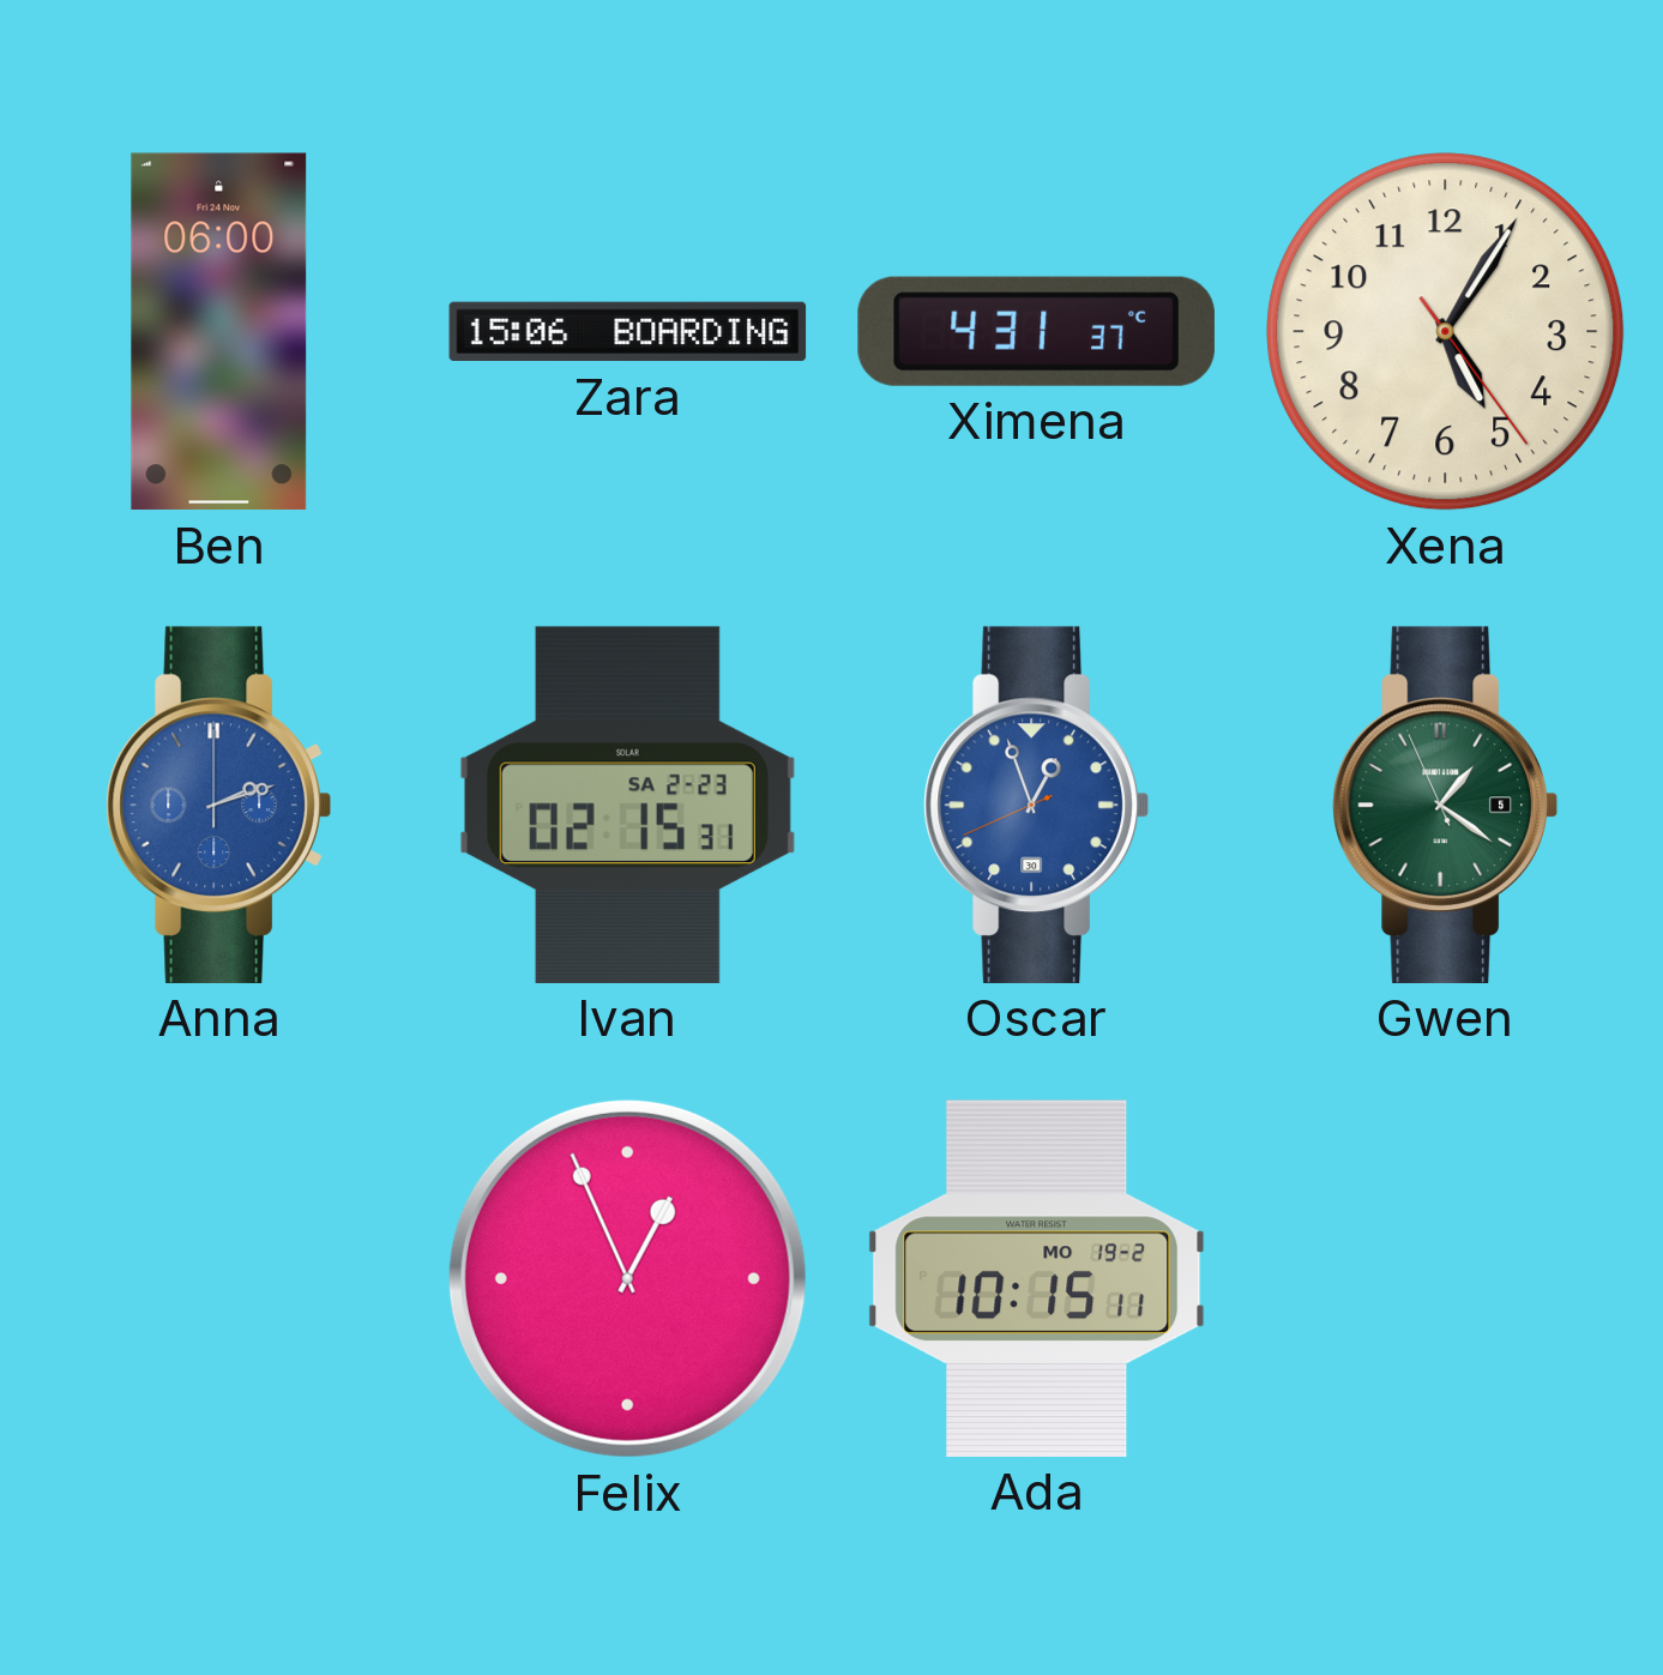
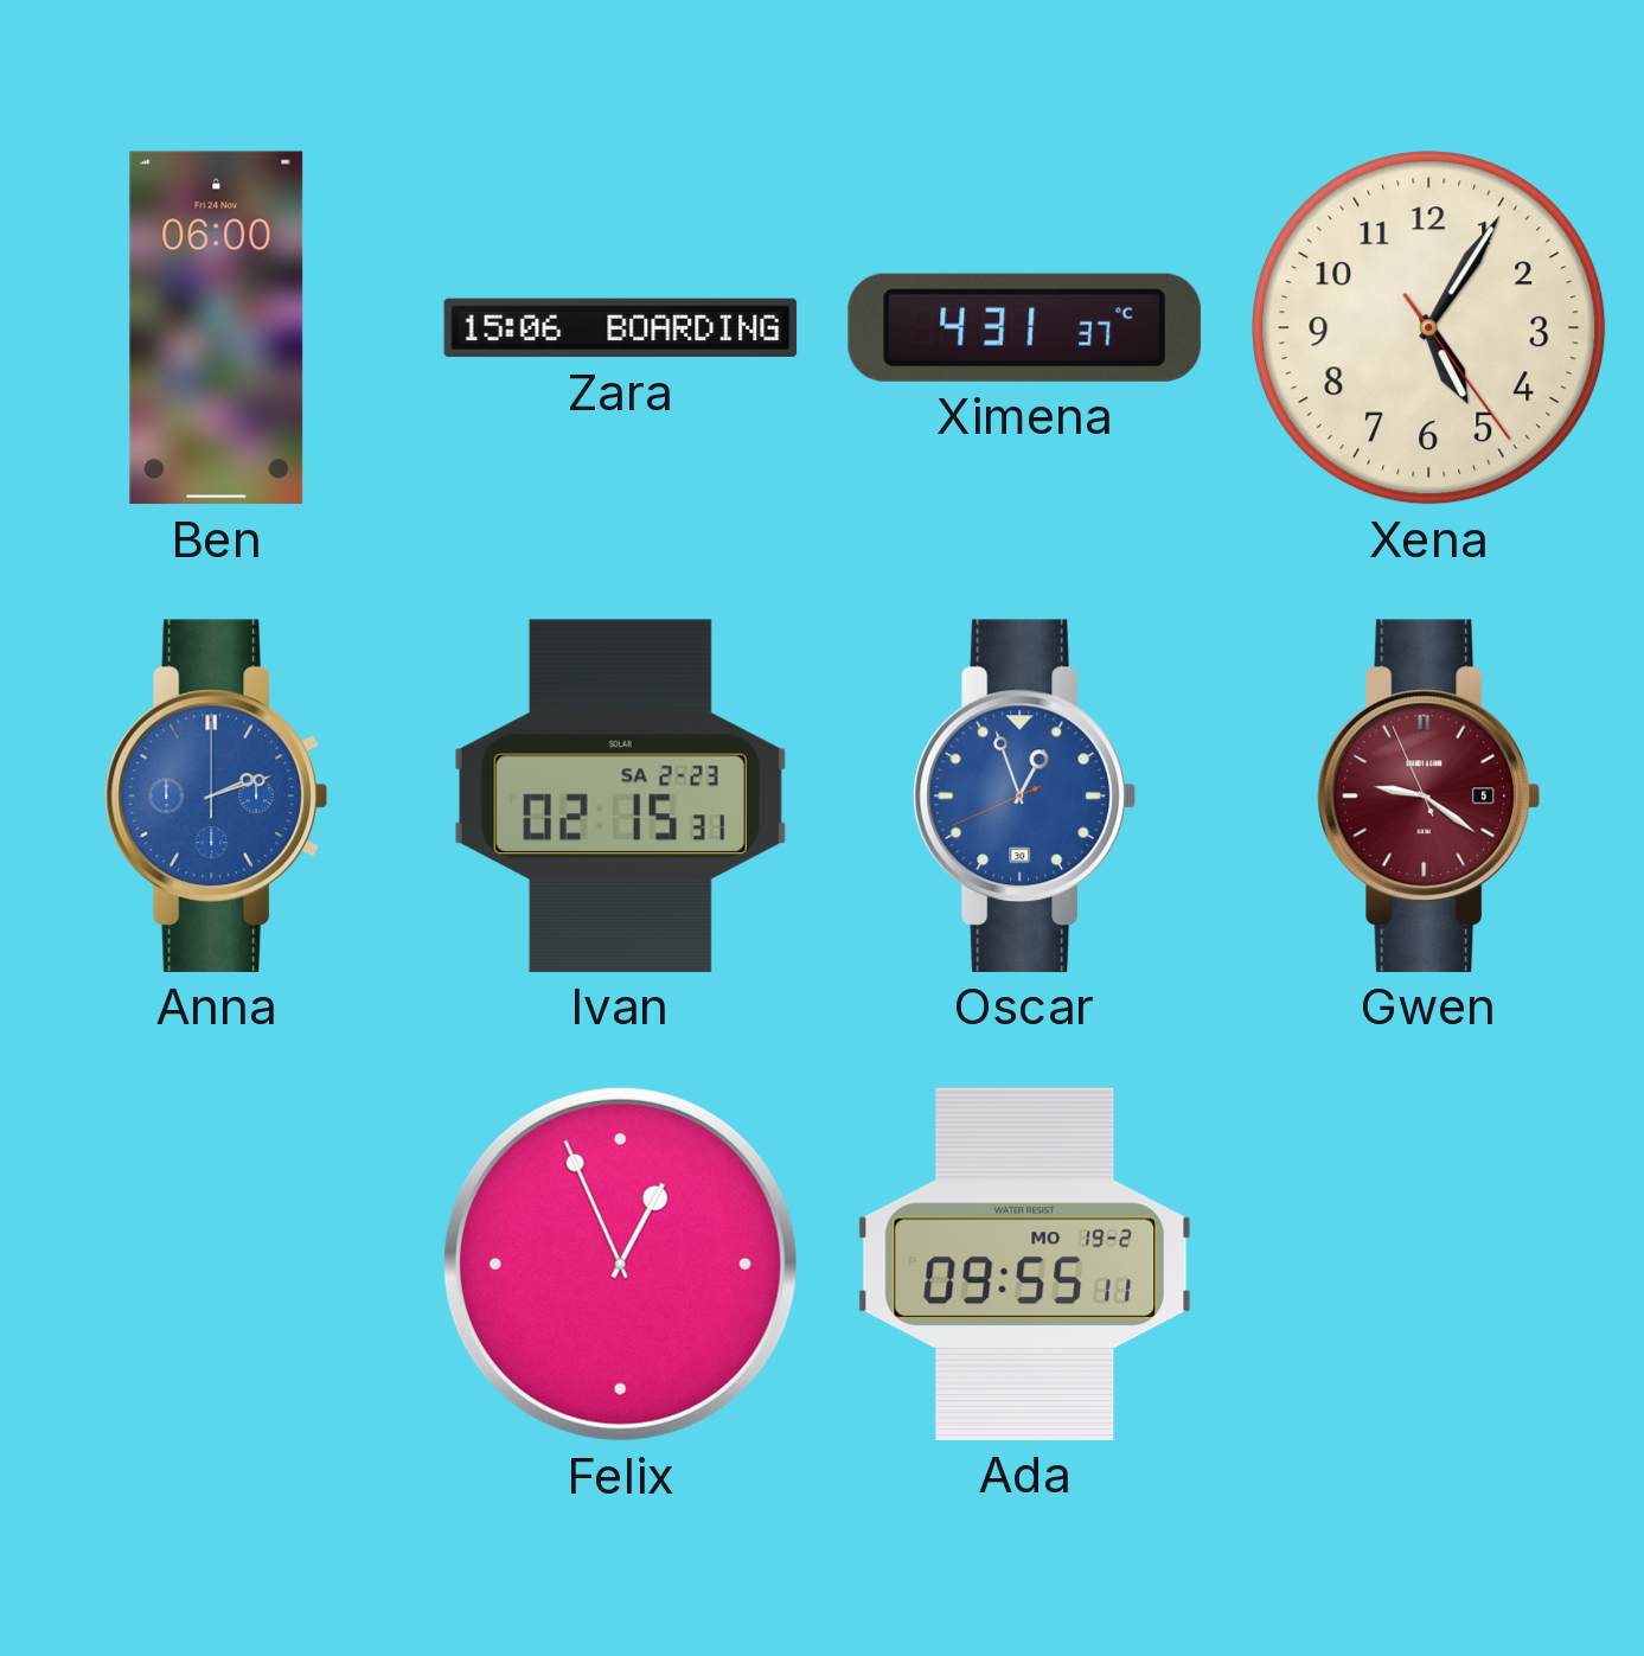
Gwen: 1:20 -> 9:20 (1428, 795)
Gwen dial: green -> burgundy (1428, 795)
Ada: 10:15 -> 09:55 (1025, 1264)
